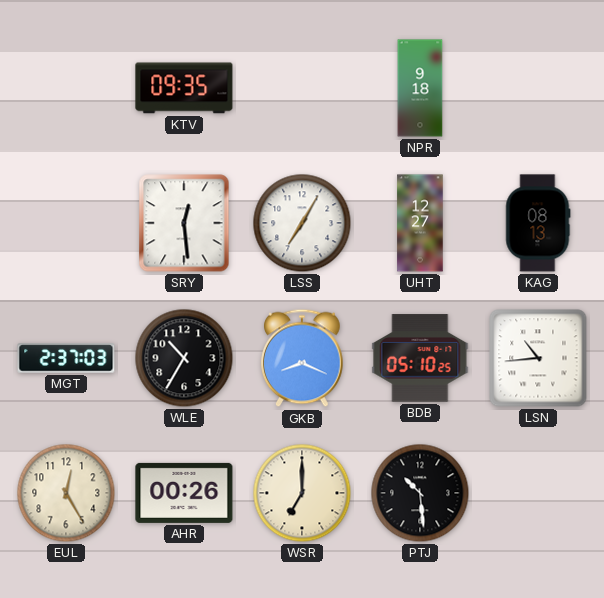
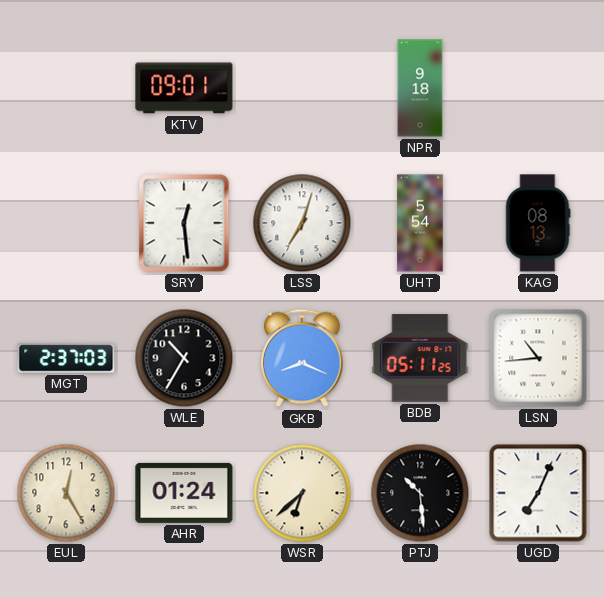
KTV: 09:35 -> 09:01 (184, 88)
LSS: 7:05 -> 7:03 (302, 223)
UHT: 12:27 -> 5:54 (420, 223)
BDB: 05:10 -> 05:11 (420, 358)
AHR: 00:26 -> 01:24 (184, 493)
WSR: 7:00 -> 6:38 (302, 493)
UGD: none -> 7:04 (538, 493)
